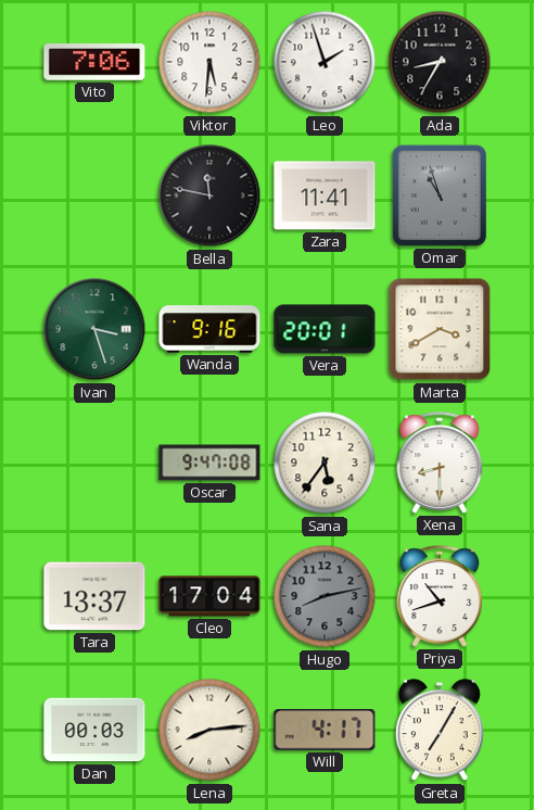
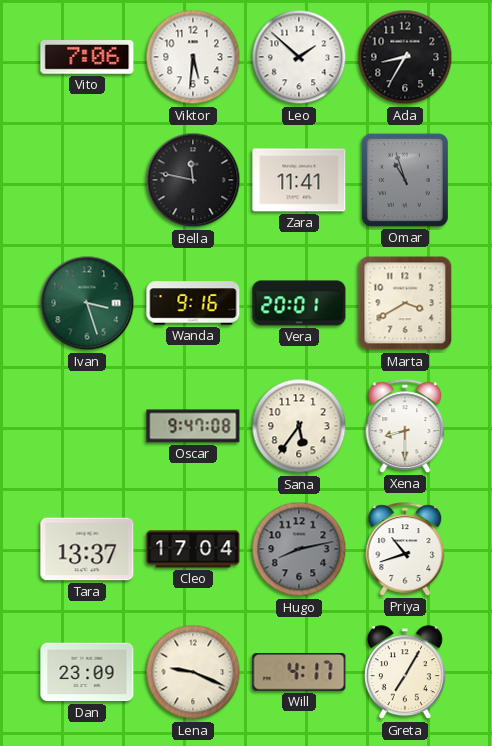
Leo: 1:57 -> 1:52 (299, 57)
Dan: 00:03 -> 23:09 (87, 672)
Lena: 8:14 -> 9:19 (193, 672)
